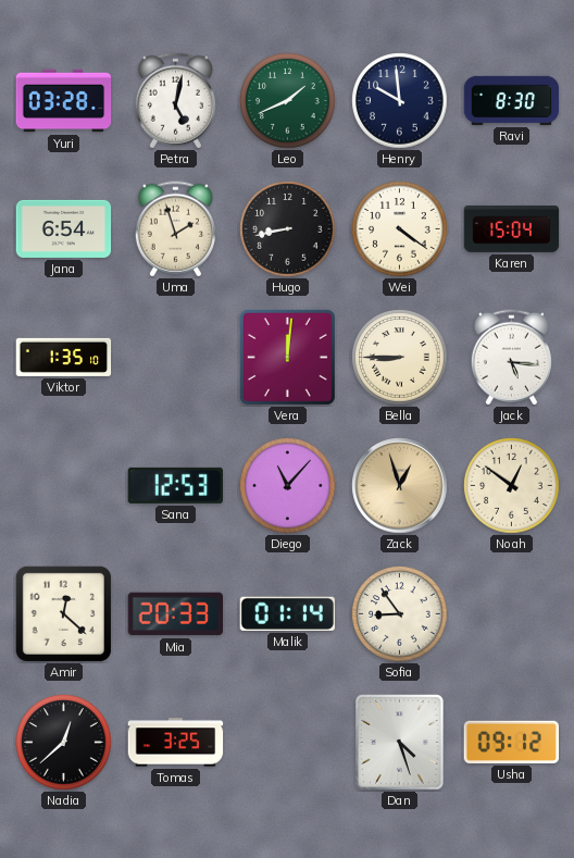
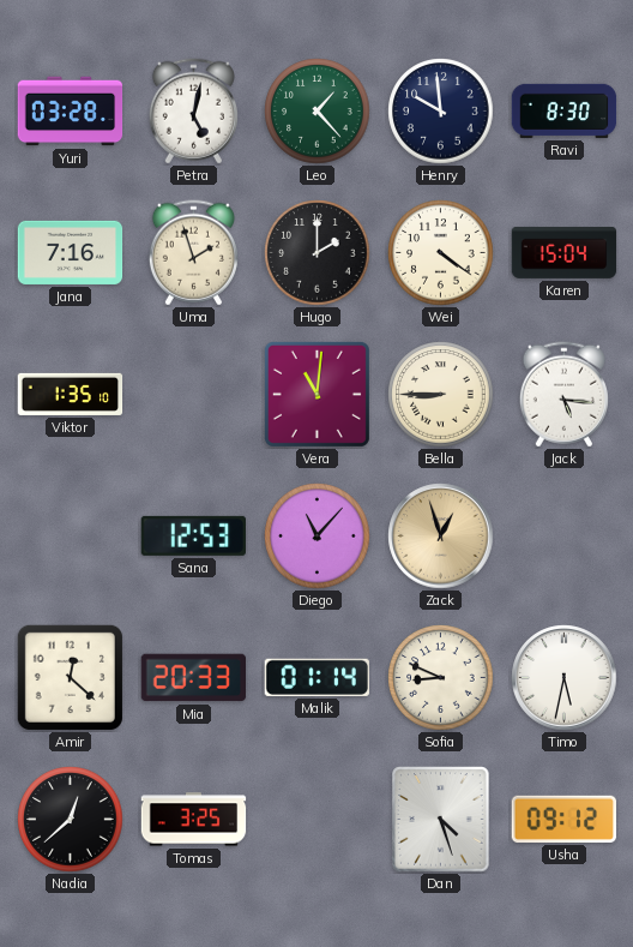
Leo: 1:41 -> 1:23 (318, 112)
Jana: 6:54 -> 7:16 (71, 252)
Hugo: 8:43 -> 2:00 (318, 253)
Vera: 12:01 -> 11:01 (316, 394)
Noah: 12:51 -> none (512, 486)
Sofia: 8:54 -> 8:49 (441, 678)
Timo: none -> 5:32 (565, 678)
